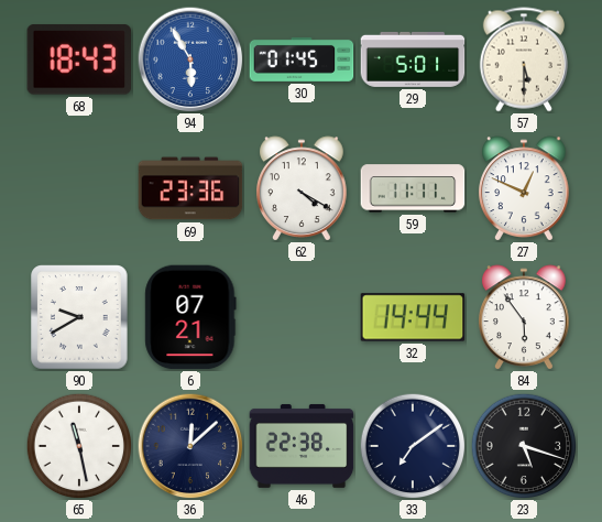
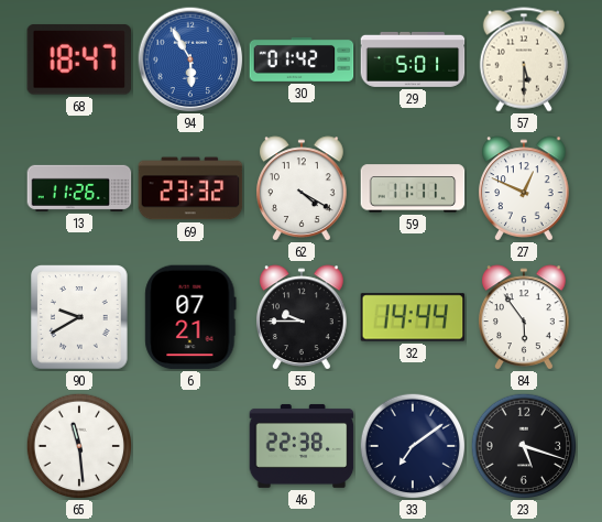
68: 18:43 -> 18:47 (79, 59)
30: 01:45 -> 01:42 (302, 59)
13: none -> 11:26 (79, 188)
69: 23:36 -> 23:32 (190, 188)
55: none -> 9:45 (303, 317)
65: 11:28 -> 11:29 (79, 446)
36: 12:08 -> none (190, 446)
